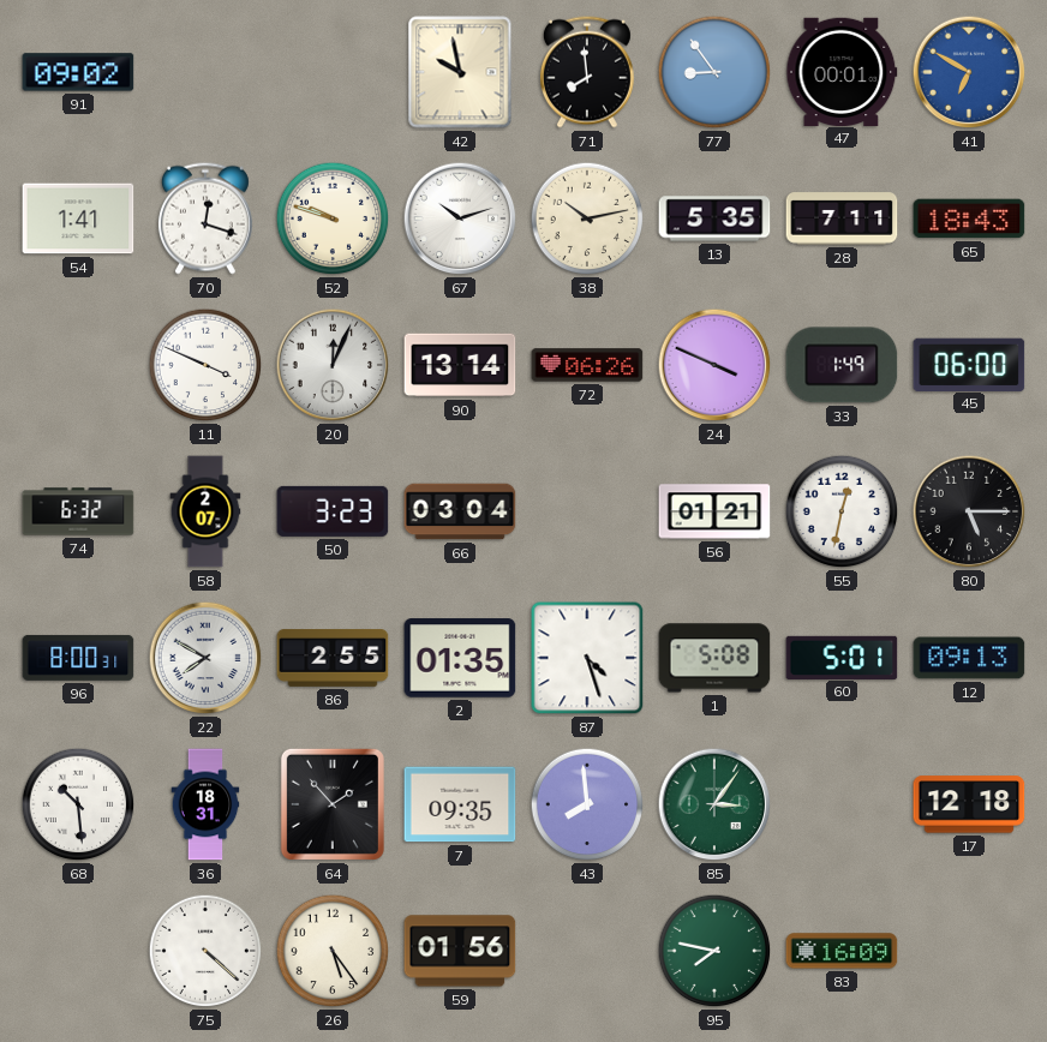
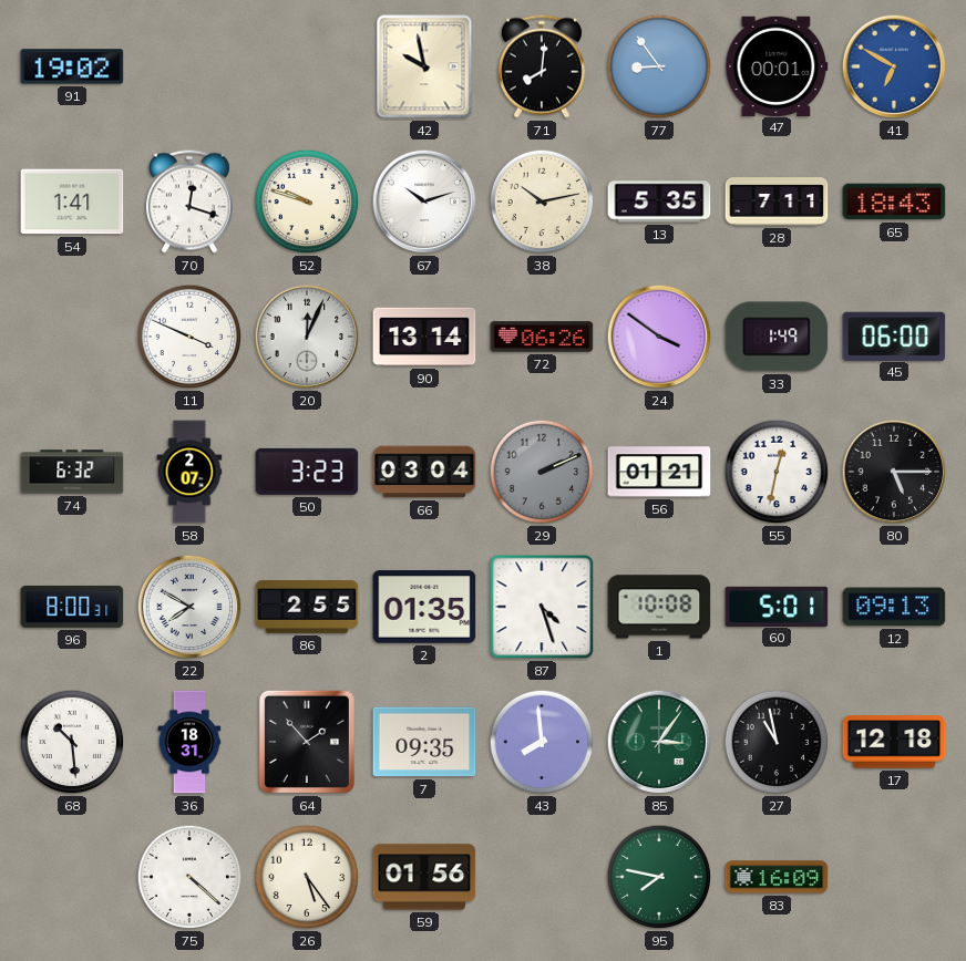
91: 09:02 -> 19:02 (72, 66)
71: 7:59 -> 8:01 (542, 66)
24: 3:49 -> 3:51 (659, 337)
29: none -> 2:11 (542, 472)
1: 5:08 -> 10:08 (659, 607)
27: none -> 10:58 (777, 742)
